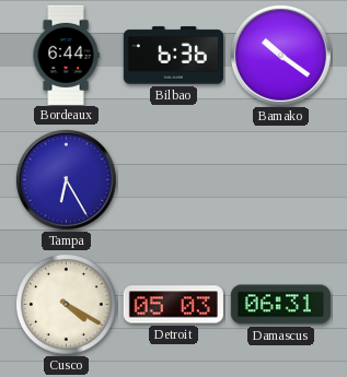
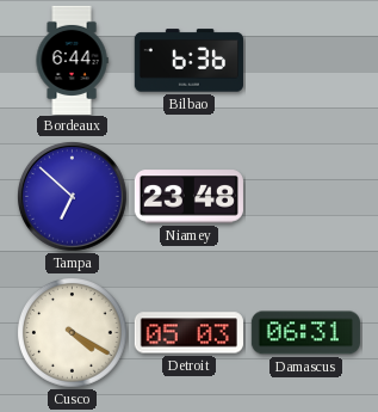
Bamako: 10:21 -> none (280, 55)
Tampa: 6:25 -> 6:52 (72, 196)
Niamey: none -> 23:48 (188, 197)
